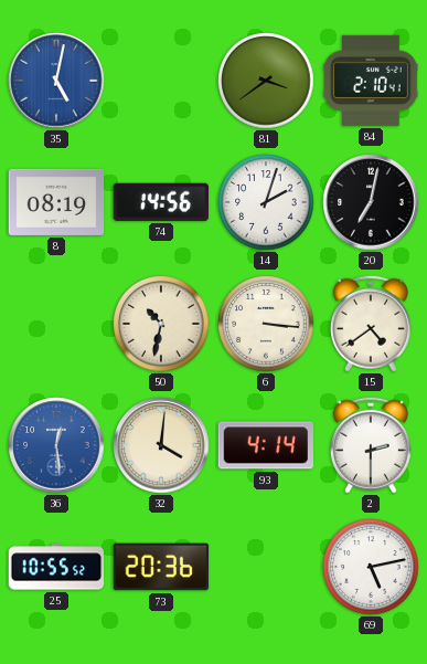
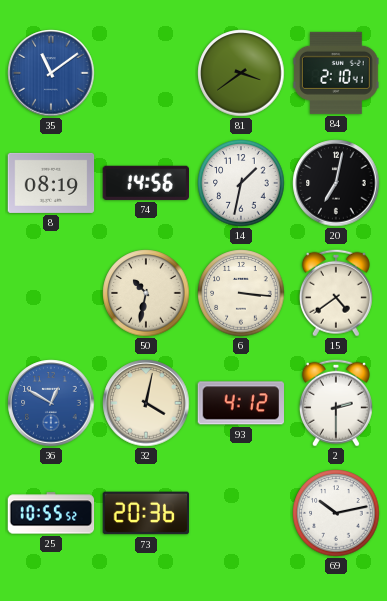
35: 5:02 -> 11:09 (51, 73)
14: 2:03 -> 1:32 (241, 183)
36: 12:29 -> 12:50 (51, 403)
32: 4:01 -> 4:02 (146, 403)
93: 4:14 -> 4:12 (240, 403)
69: 5:13 -> 10:13 (336, 513)
